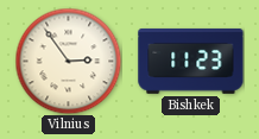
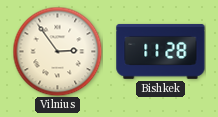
Bishkek: 11:23 -> 11:28 (161, 52)
